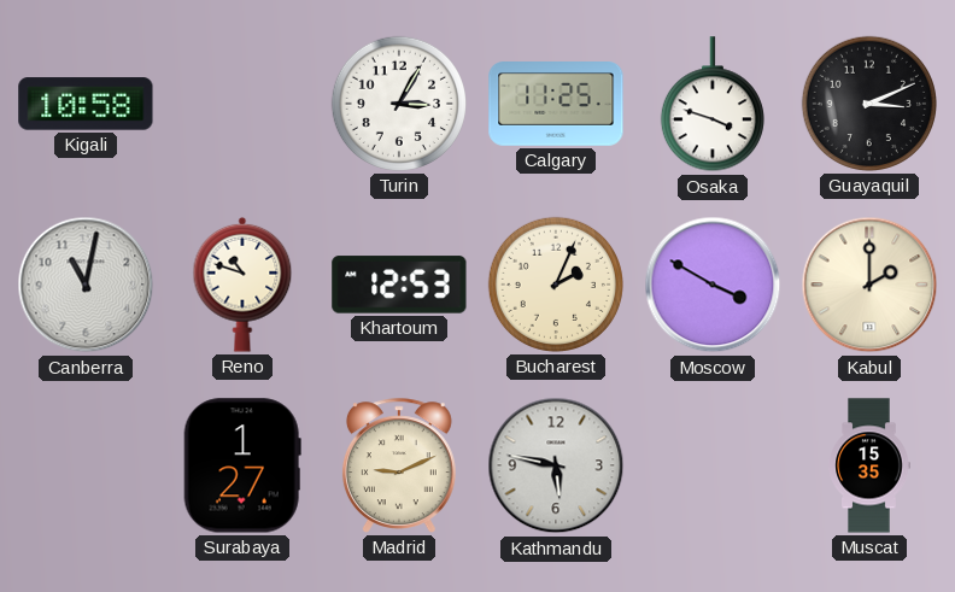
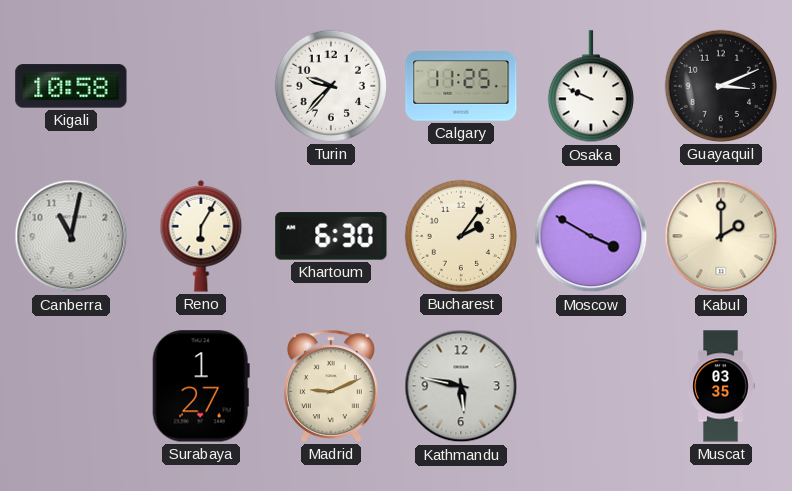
Turin: 3:05 -> 9:37 (331, 86)
Osaka: 3:48 -> 9:49 (591, 87)
Reno: 10:48 -> 6:05 (201, 236)
Khartoum: 12:53 -> 6:30 (331, 236)
Bucharest: 2:04 -> 2:06 (461, 236)
Muscat: 15:35 -> 03:35 (721, 386)
